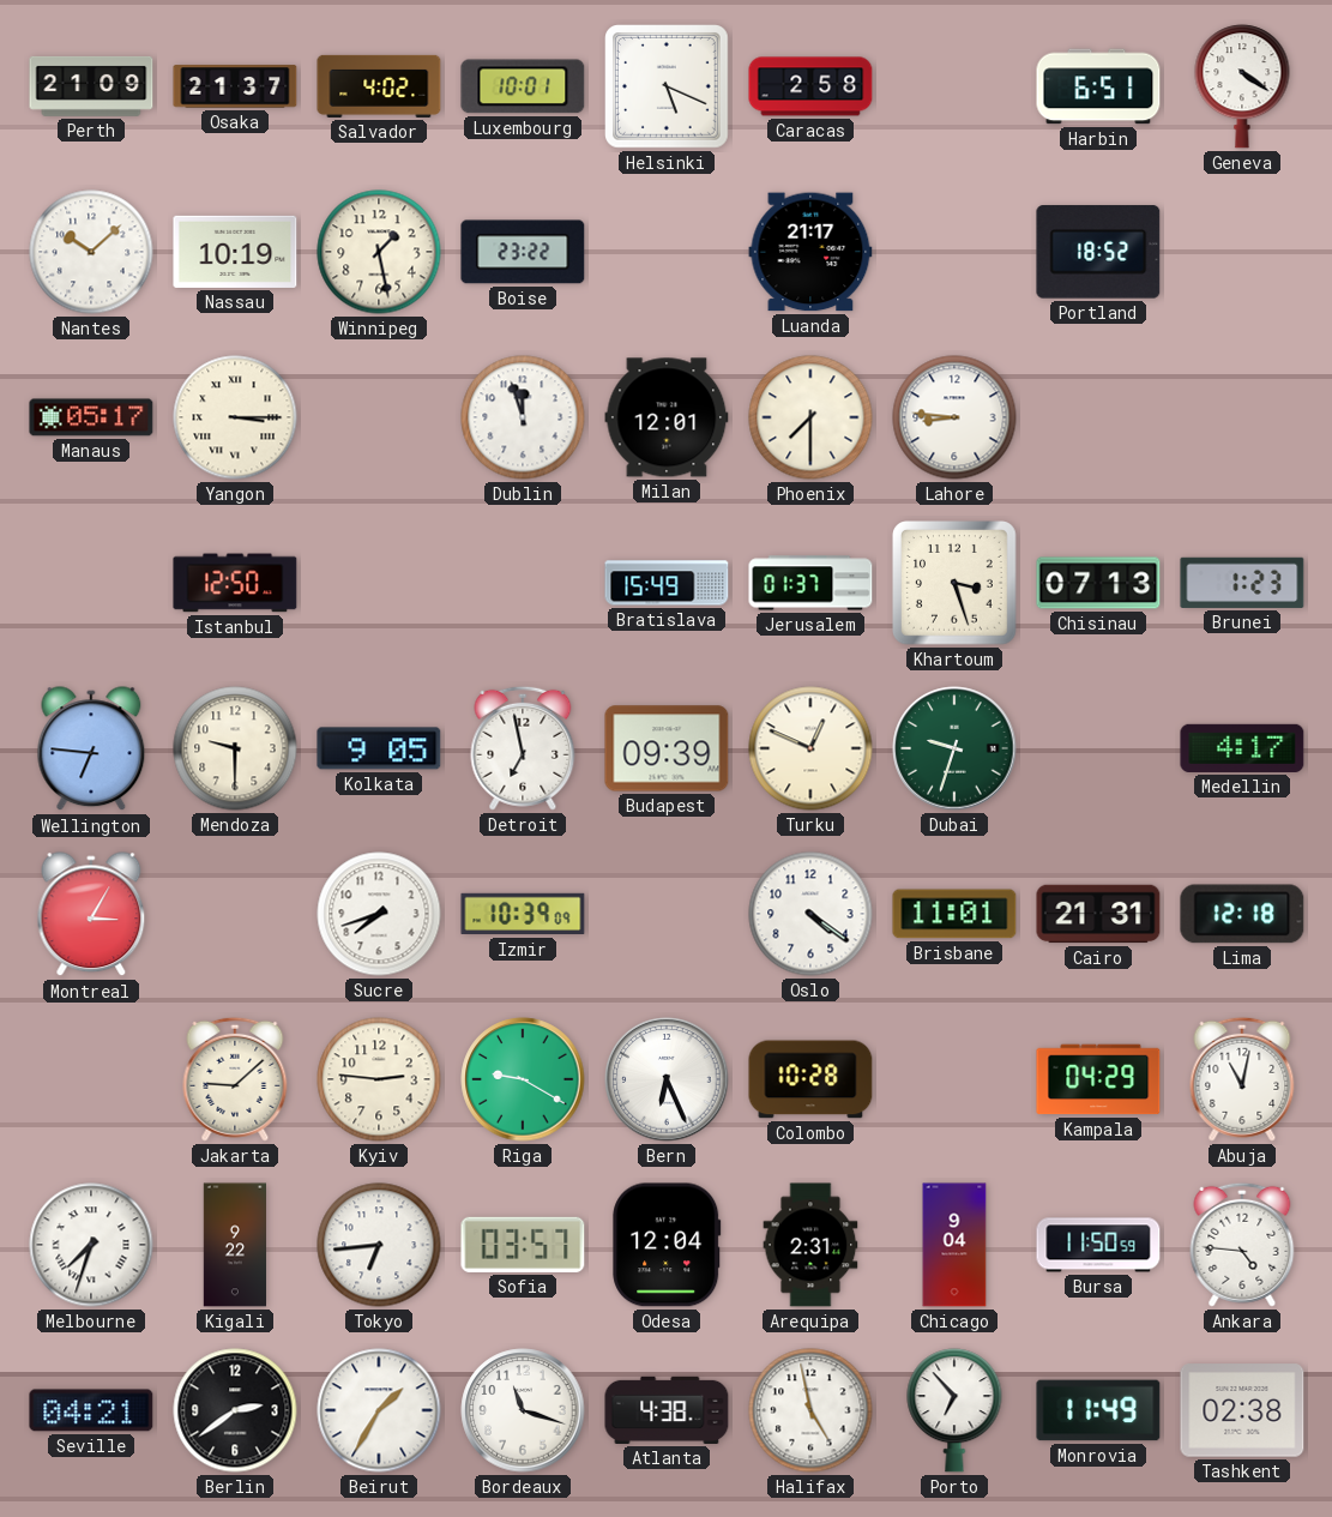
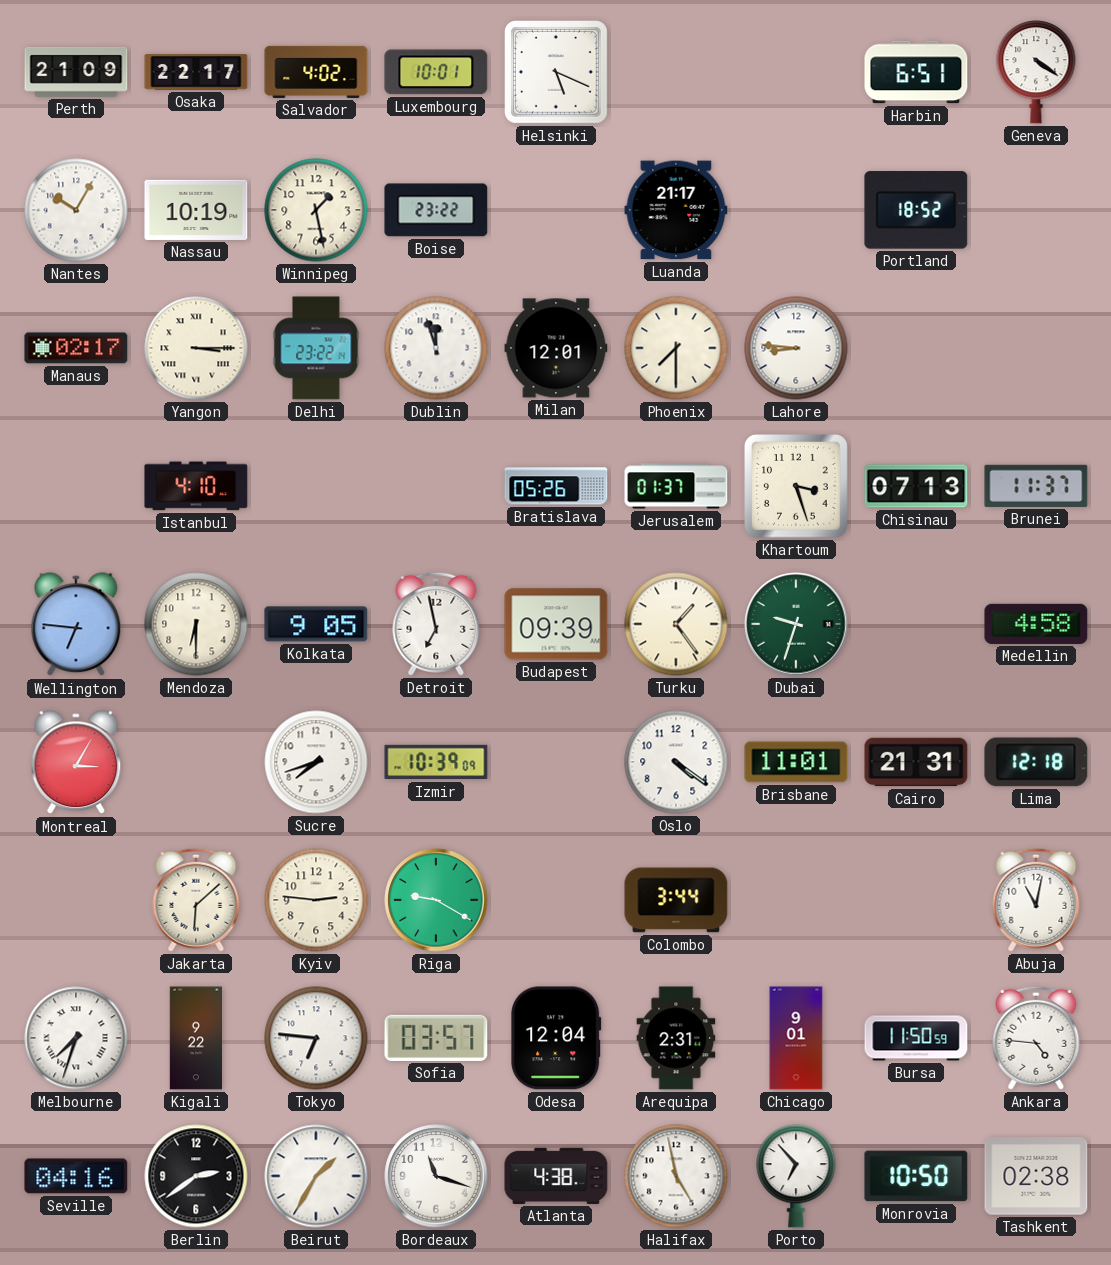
Osaka: 21:37 -> 22:17 (196, 72)
Caracas: 2:58 -> none (810, 86)
Nantes: 10:08 -> 10:05 (76, 210)
Manaus: 05:17 -> 02:17 (76, 348)
Delhi: none -> 23:22 (316, 348)
Istanbul: 12:50 -> 4:10 (196, 486)
Bratislava: 15:49 -> 05:26 (556, 486)
Brunei: 1:23 -> 11:37 (1036, 486)
Mendoza: 9:30 -> 6:30 (196, 624)
Turku: 12:49 -> 1:24 (676, 624)
Medellin: 4:17 -> 4:58 (1036, 624)
Jakarta: 9:08 -> 6:08 (196, 900)
Bern: 6:26 -> none (667, 1079)
Colombo: 10:28 -> 3:44 (676, 900)
Kampala: 04:29 -> none (1098, 1079)
Tokyo: 6:44 -> 6:46 (316, 1038)
Chicago: 9:04 -> 9:01 (796, 1038)
Seville: 04:21 -> 04:16 (76, 1176)
Monrovia: 11:49 -> 10:50 (916, 1176)
